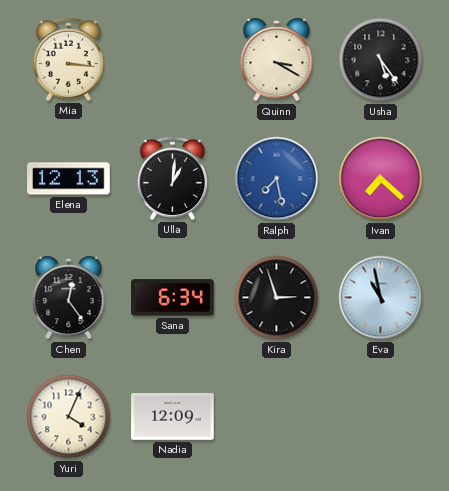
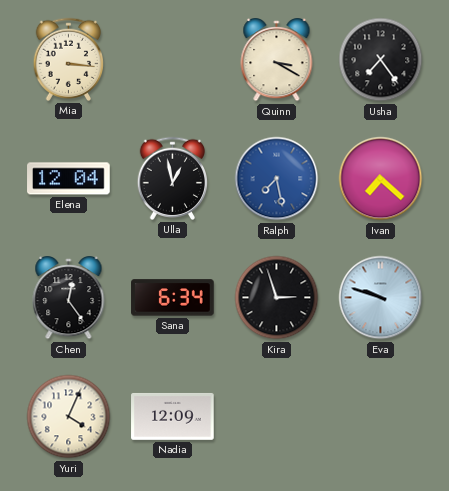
Usha: 5:24 -> 7:24 (381, 60)
Elena: 12:13 -> 12:04 (69, 179)
Ulla: 1:01 -> 12:58 (173, 178)
Eva: 10:58 -> 9:48 (381, 298)
